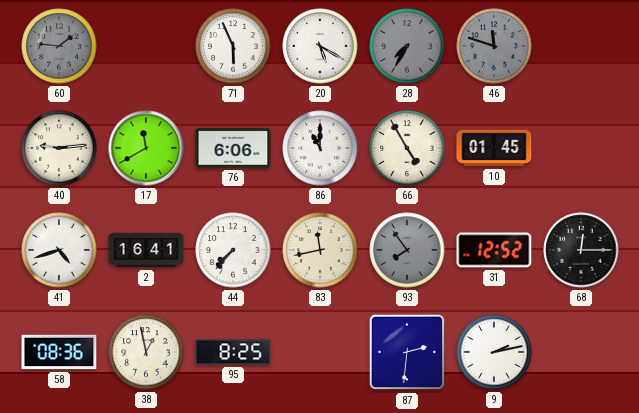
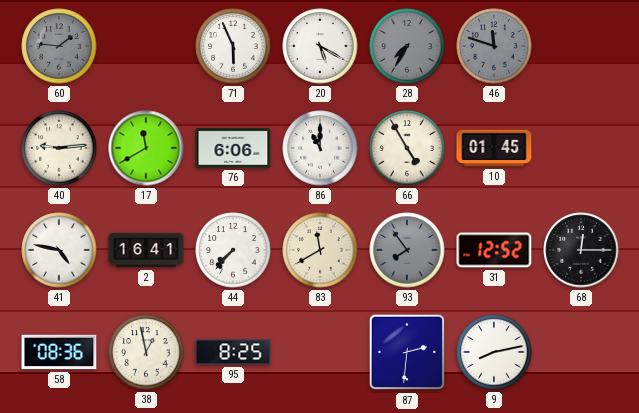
41: 4:42 -> 4:47 (59, 250)
83: 11:43 -> 11:40 (320, 250)
9: 2:13 -> 8:13 (494, 352)
